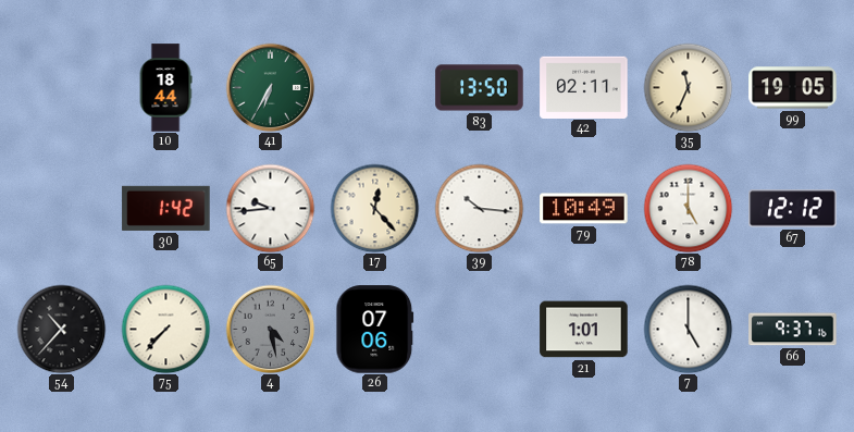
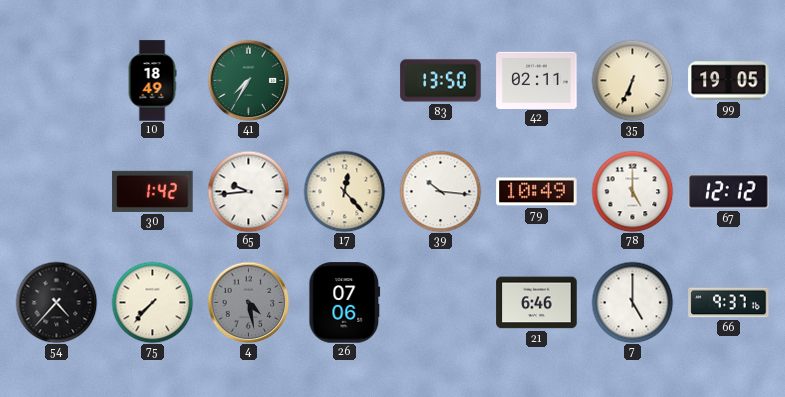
10: 18:44 -> 18:49 (152, 81)
41: 6:35 -> 7:35 (248, 80)
35: 11:34 -> 6:34 (632, 80)
54: 10:37 -> 4:37 (56, 302)
21: 1:01 -> 6:46 (537, 303)
